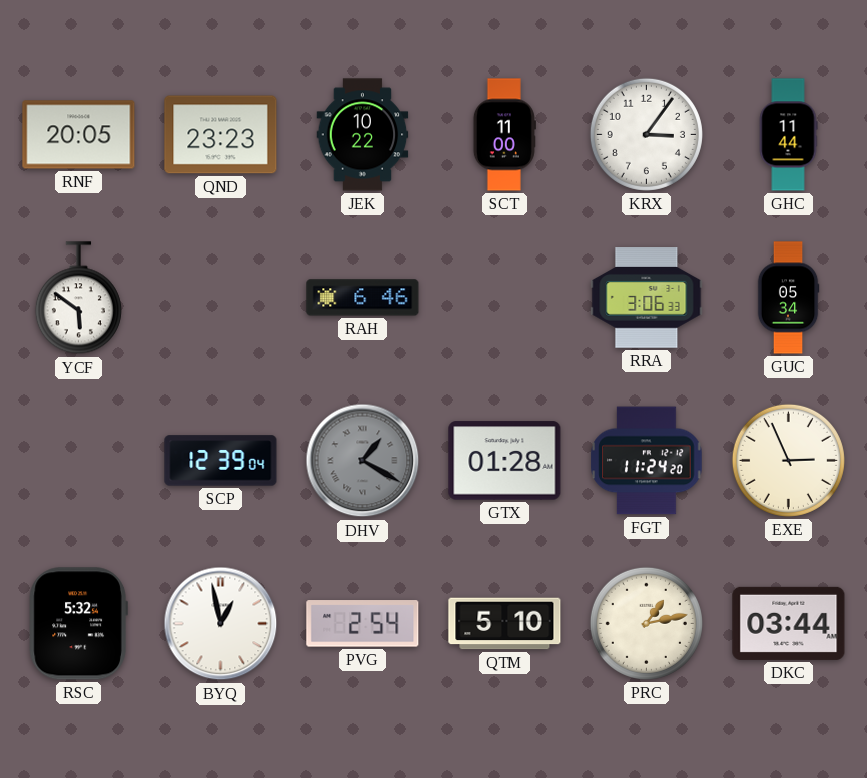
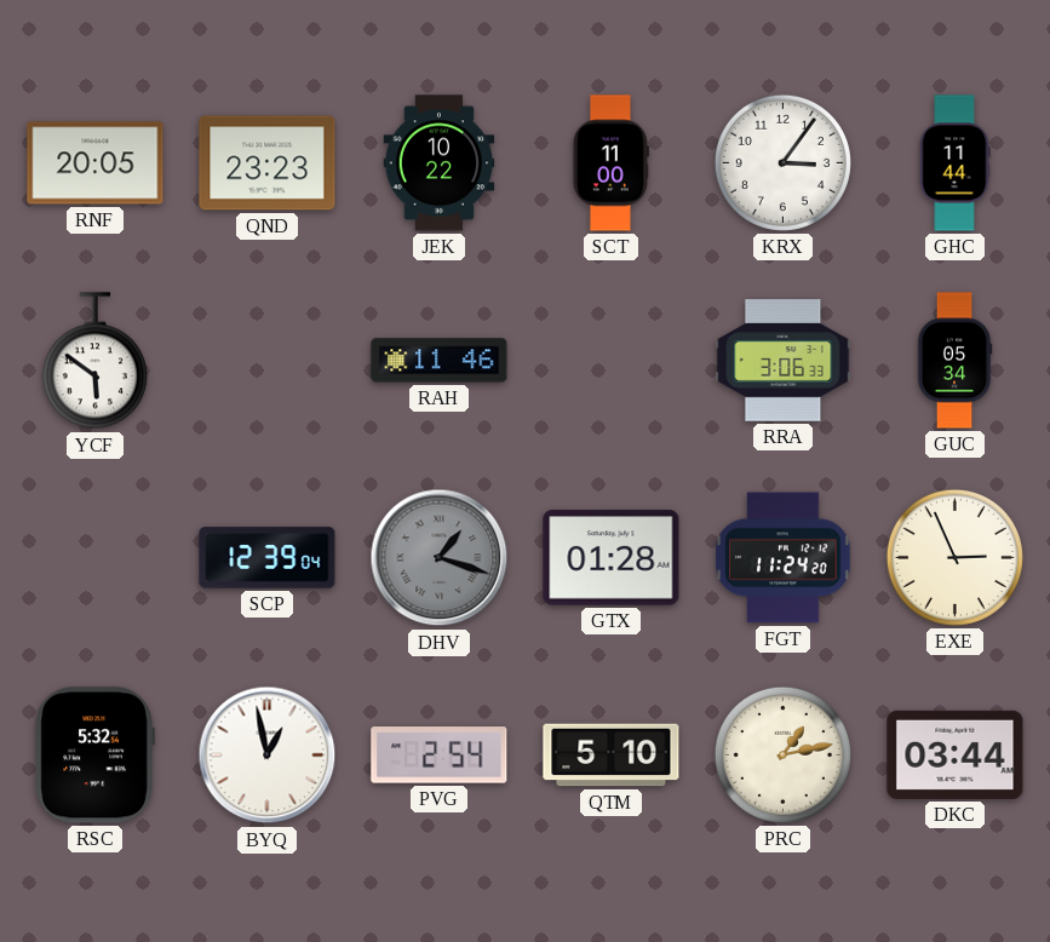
RAH: 6:46 -> 11:46 (440, 361)
DHV: 1:20 -> 1:18 (440, 558)
